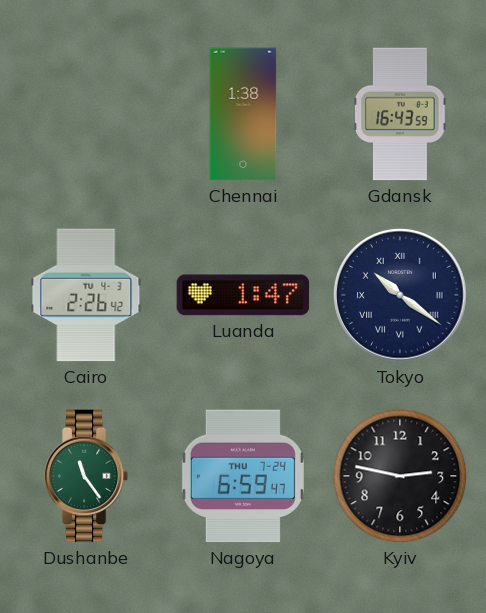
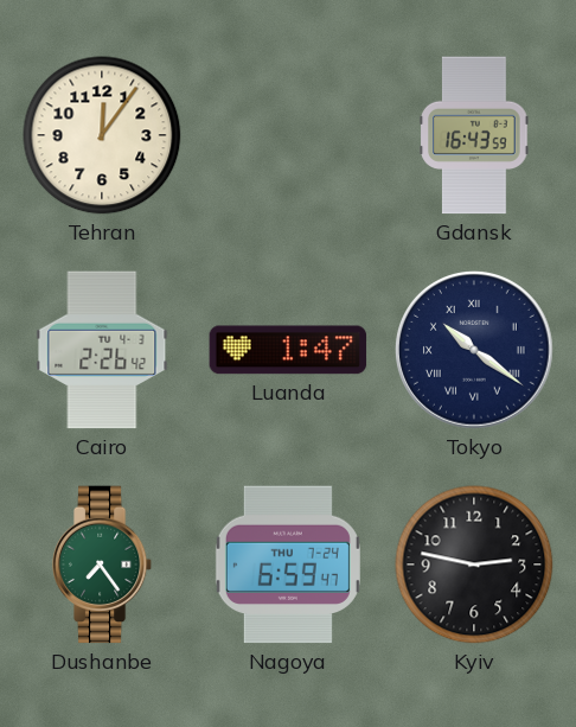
Tehran: none -> 12:06 (102, 135)
Chennai: 1:38 -> none (243, 114)
Dushanbe: 11:24 -> 7:24 (102, 565)
